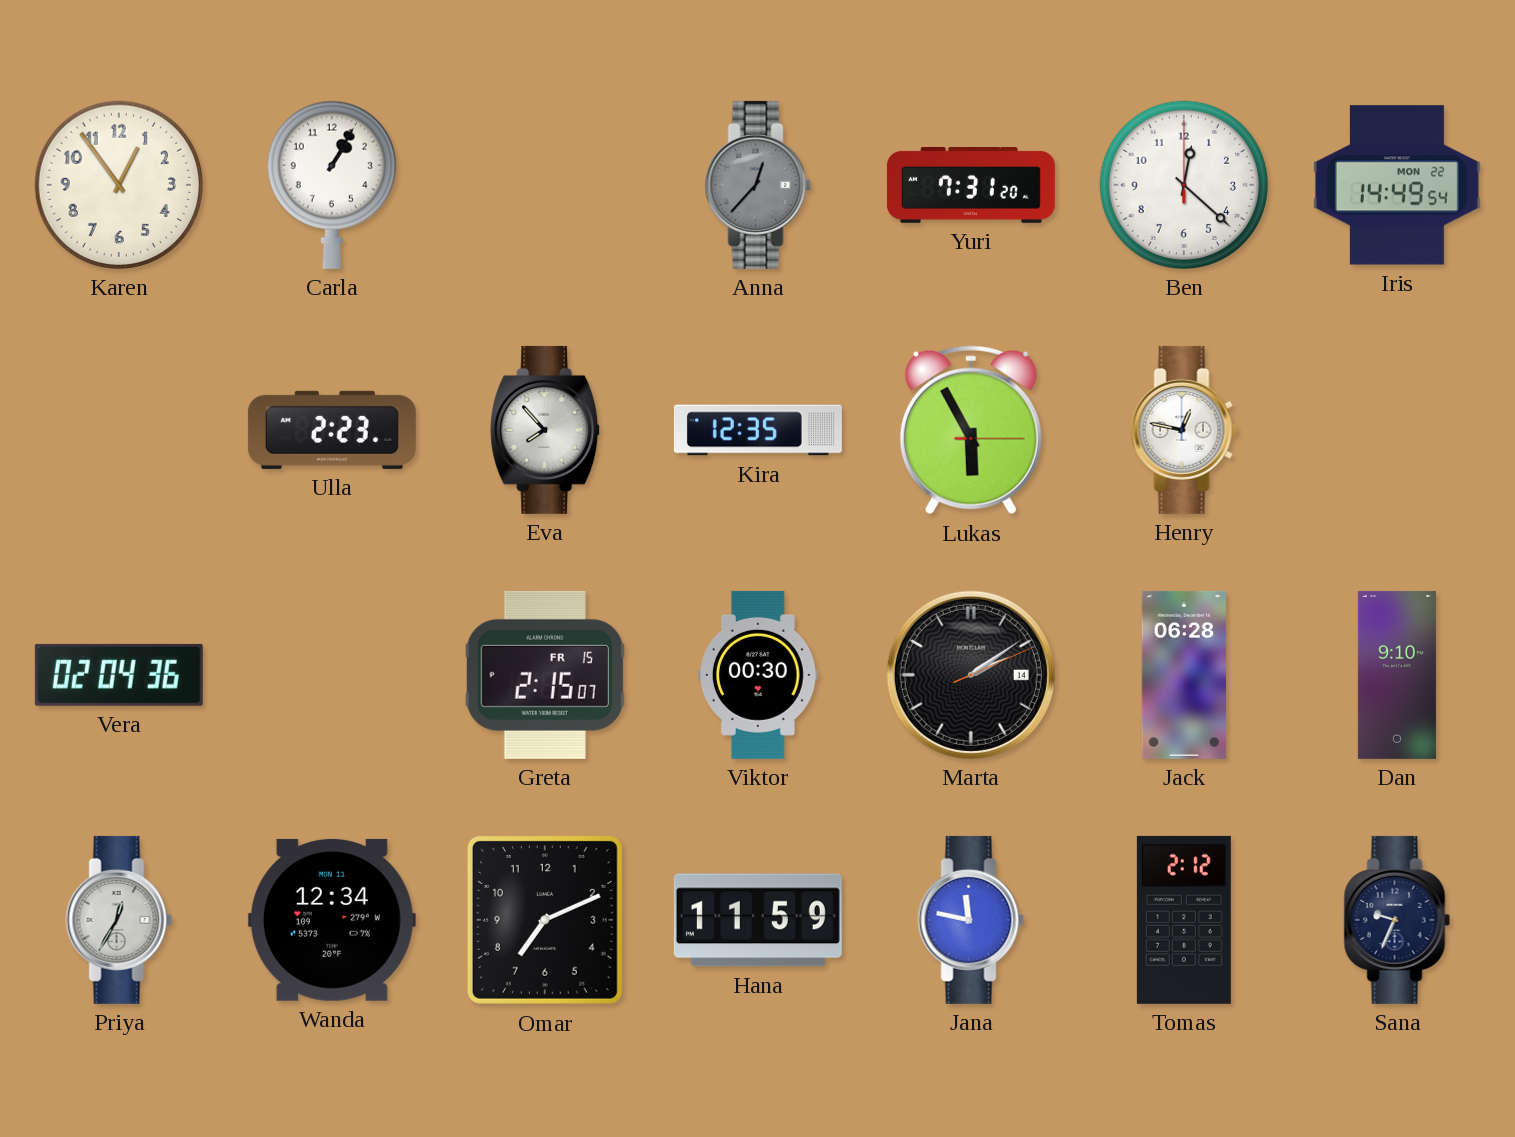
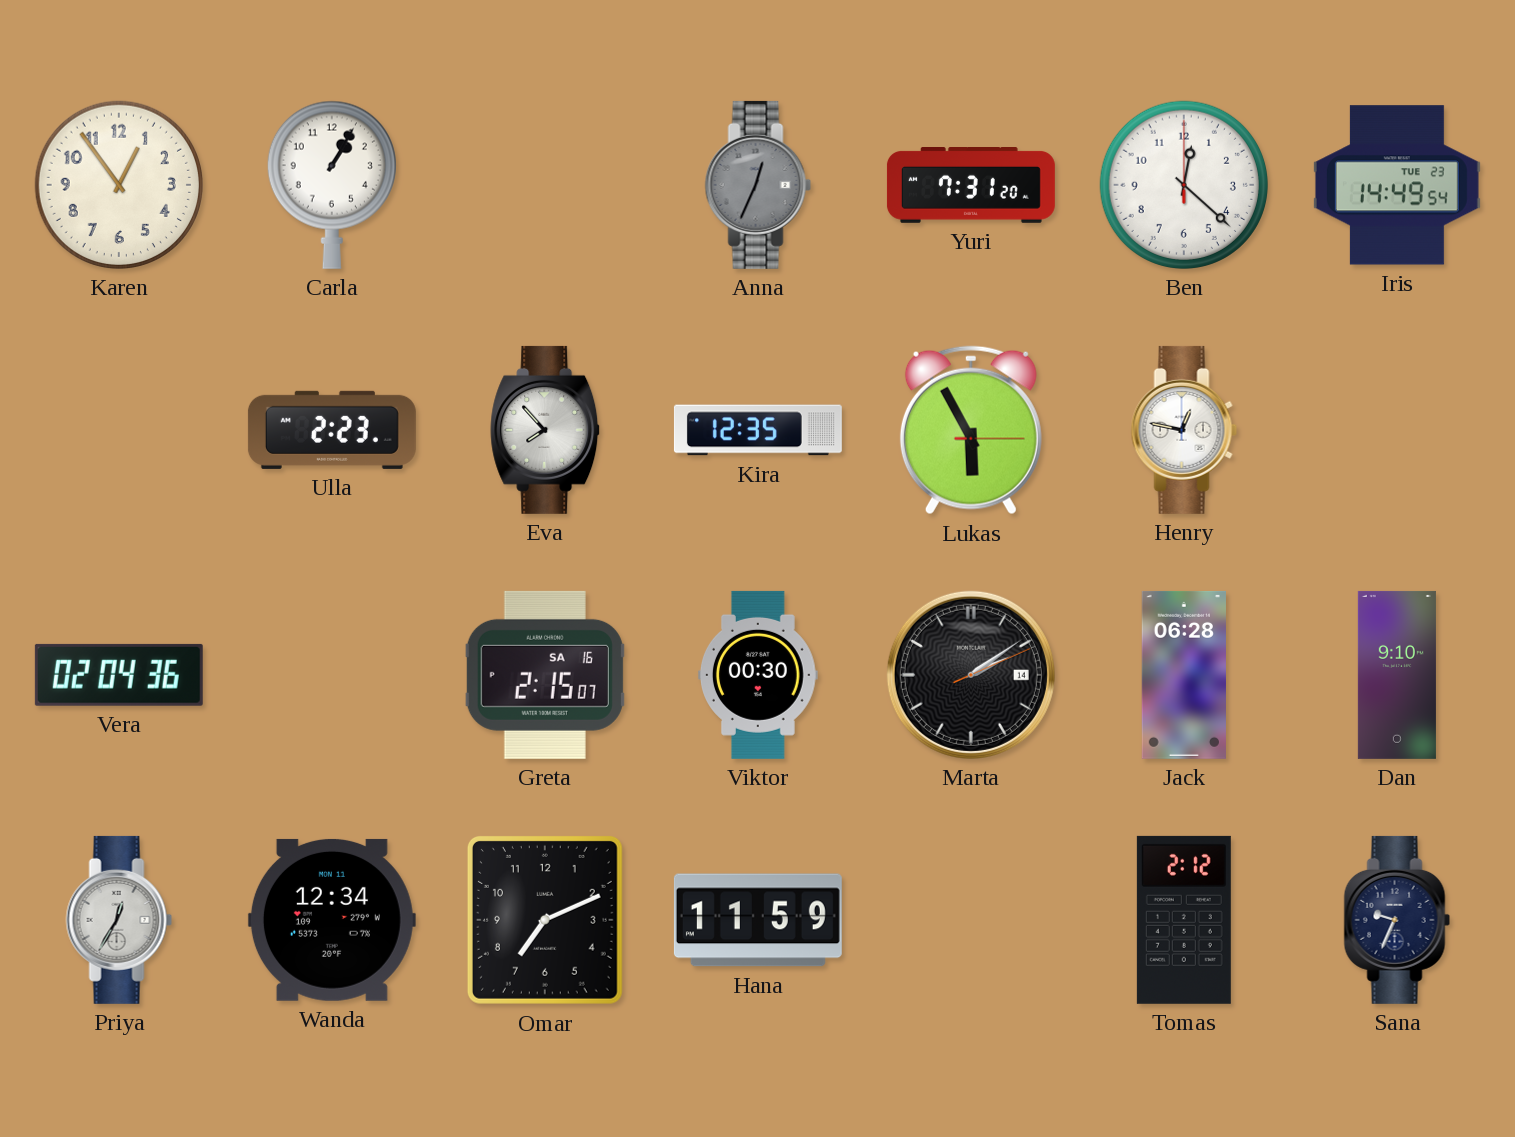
Anna: 12:37 -> 12:34 (758, 185)
Iris date: MON 22 -> TUE 23 (1397, 185)
Greta date: FR 15 -> SA 16 (545, 675)
Jana: 11:47 -> none (971, 920)
